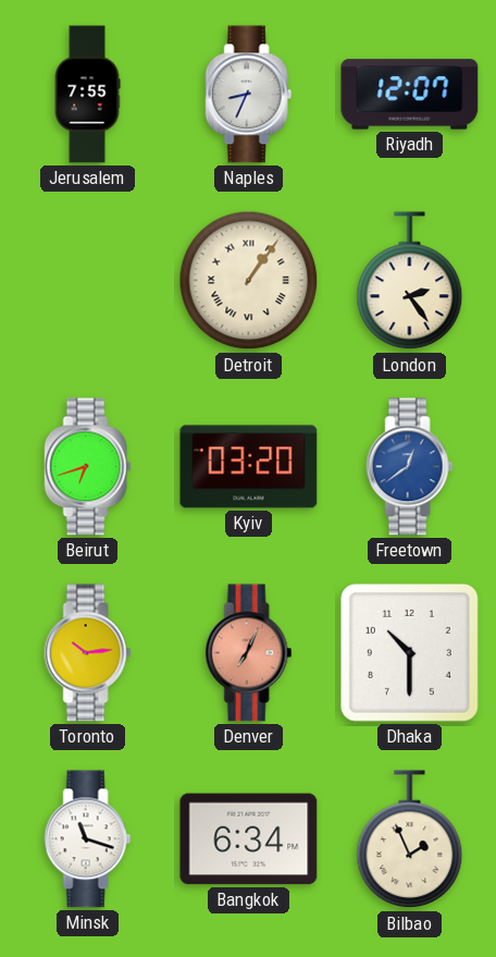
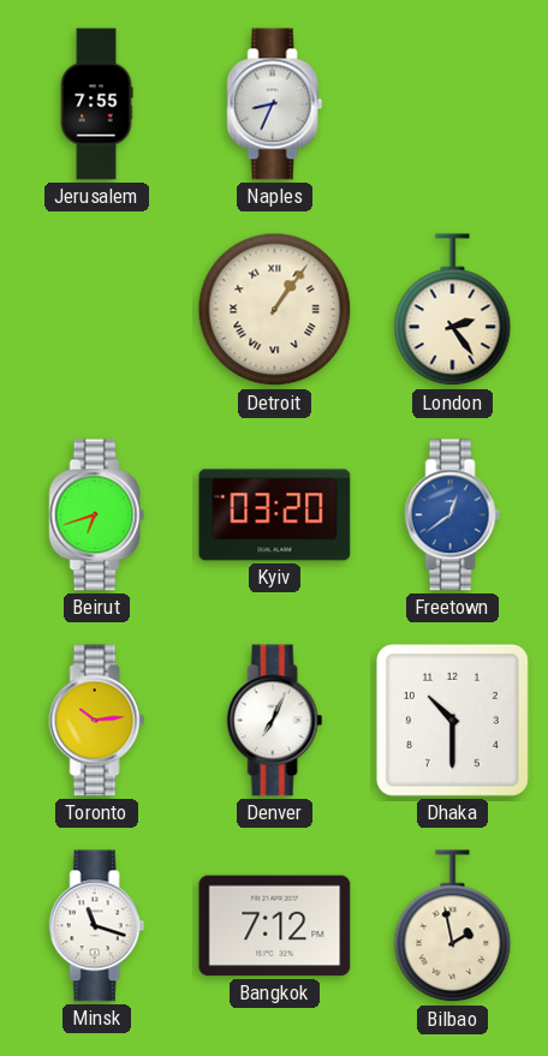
Riyadh: 12:07 -> none (410, 95)
Denver dial: salmon -> white (275, 721)
Bangkok: 6:34 -> 7:12 (275, 926)
Bilbao: 1:56 -> 1:58 (453, 926)
